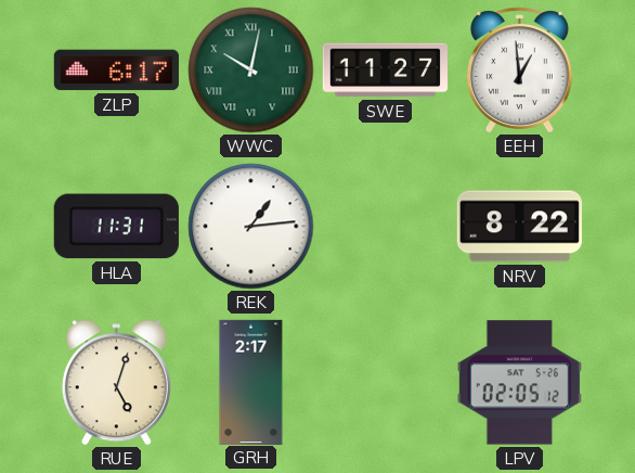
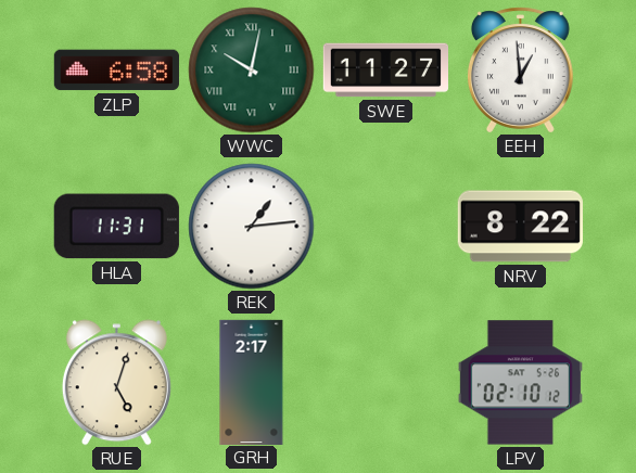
ZLP: 6:17 -> 6:58 (116, 71)
LPV: 02:05 -> 02:10 (520, 383)
